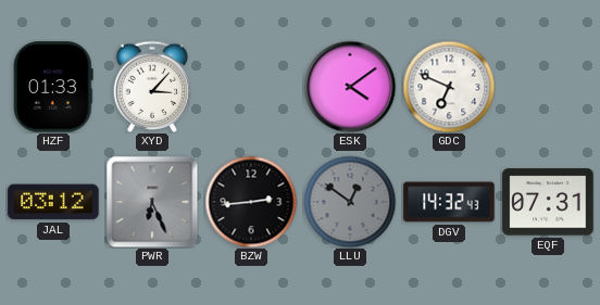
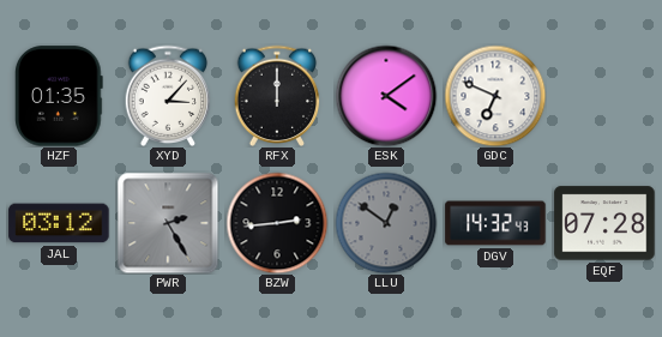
HZF: 01:33 -> 01:35 (60, 96)
RFX: none -> 12:00 (277, 96)
PWR: 6:26 -> 2:25 (168, 223)
EQF: 07:31 -> 07:28 (604, 223)
